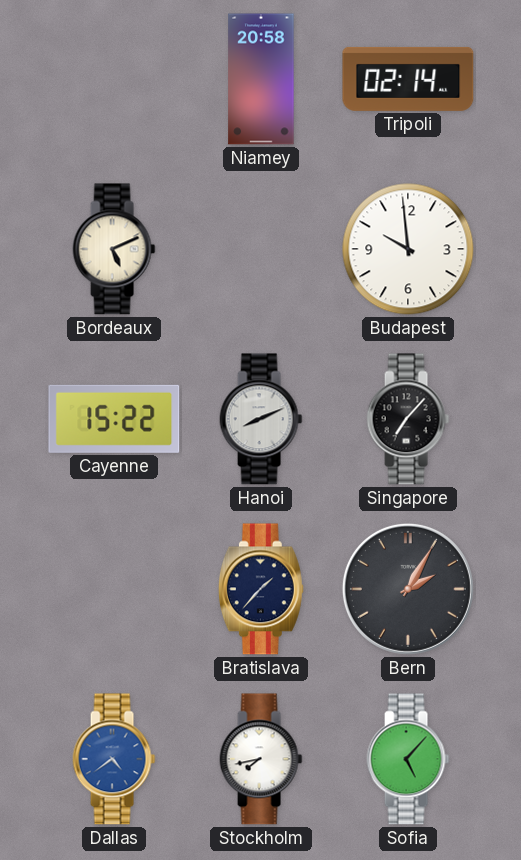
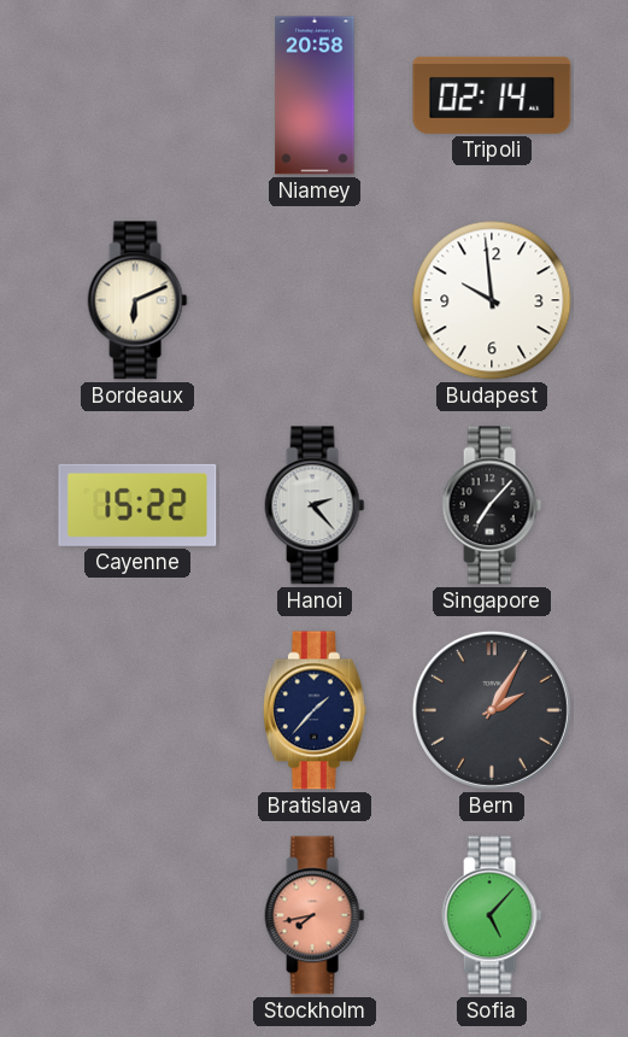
Bordeaux: 5:11 -> 6:11 (137, 300)
Hanoi: 8:11 -> 2:23 (315, 505)
Dallas: 4:39 -> none (114, 759)
Stockholm dial: white -> salmon (315, 915)
